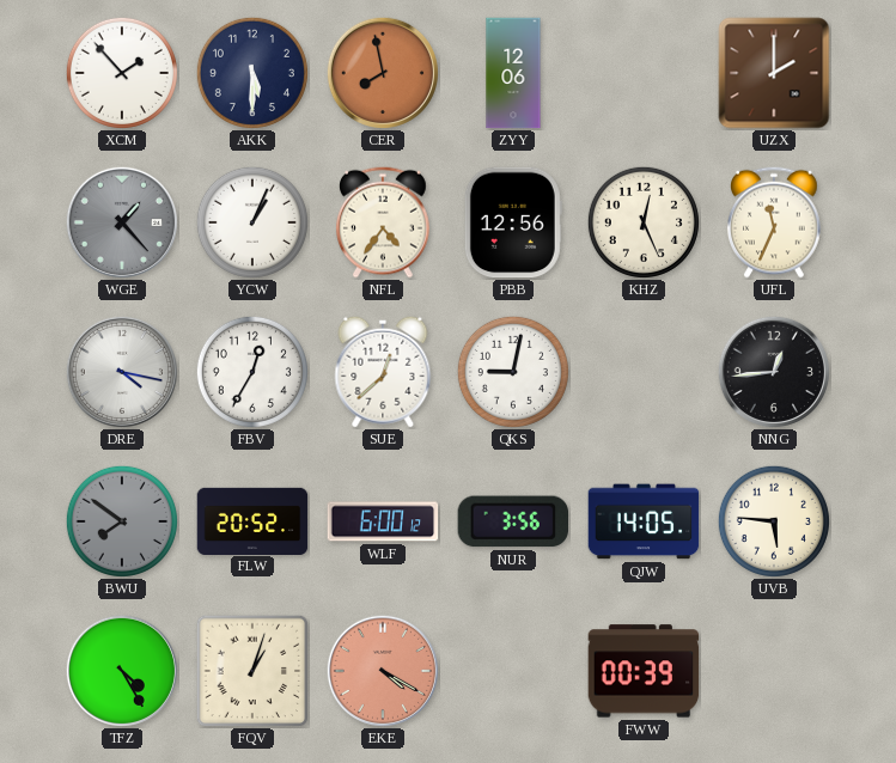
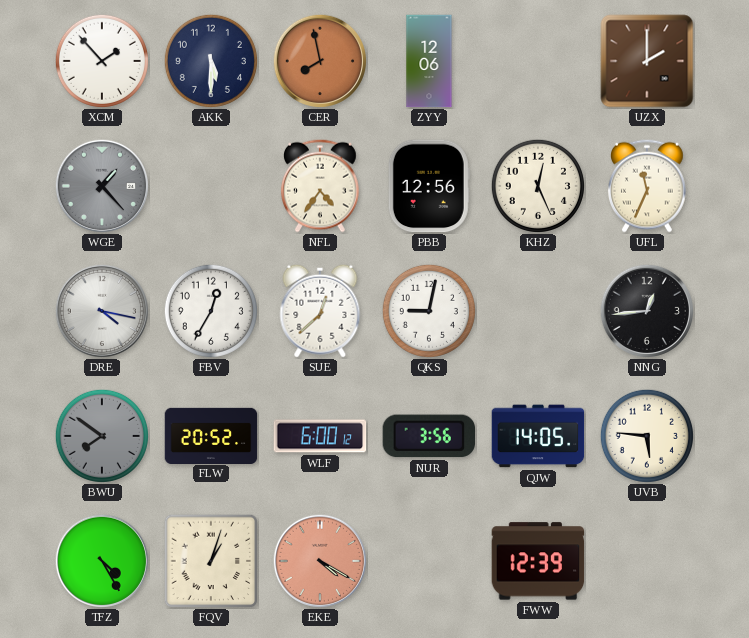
YCW: 1:04 -> none (252, 222)
FWW: 00:39 -> 12:39 (538, 561)
